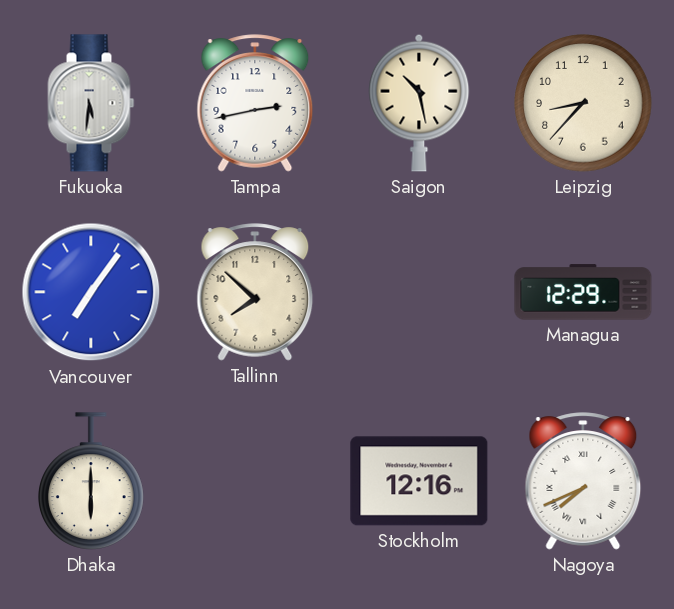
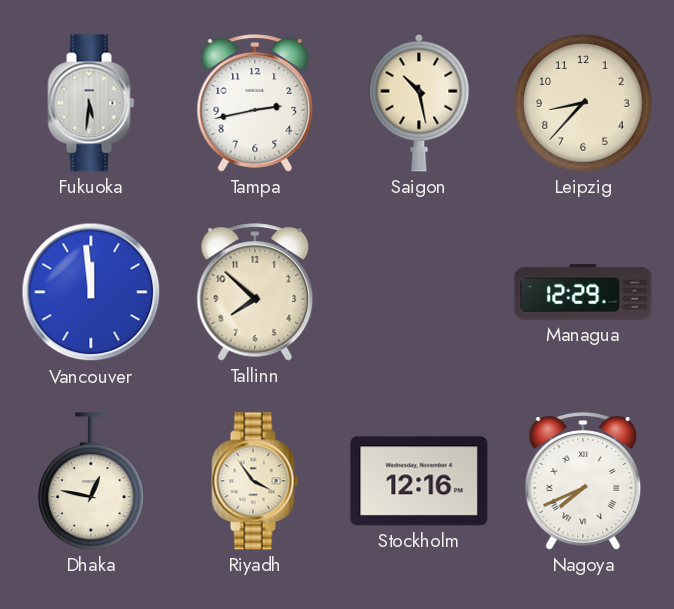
Vancouver: 7:06 -> 11:59 (91, 292)
Dhaka: 6:00 -> 12:47 (92, 481)
Riyadh: none -> 3:54 (255, 481)
